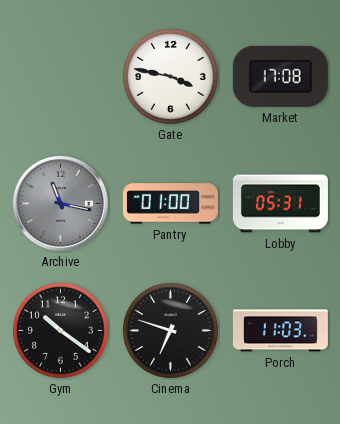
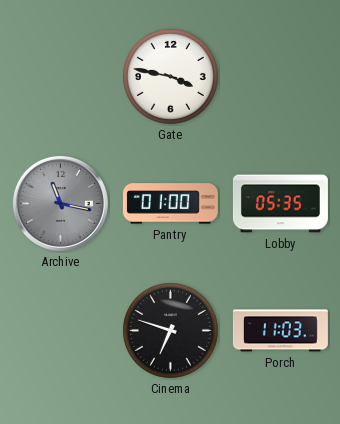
Market: 17:08 -> none (280, 76)
Lobby: 05:31 -> 05:35 (280, 204)
Gym: 10:21 -> none (60, 330)
